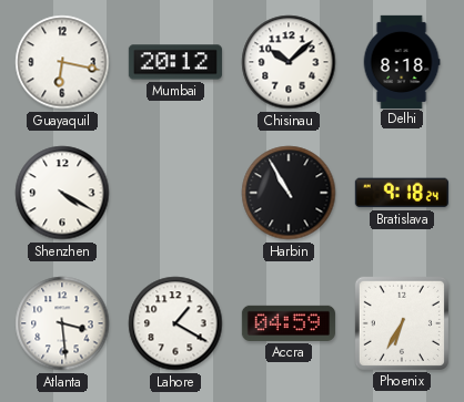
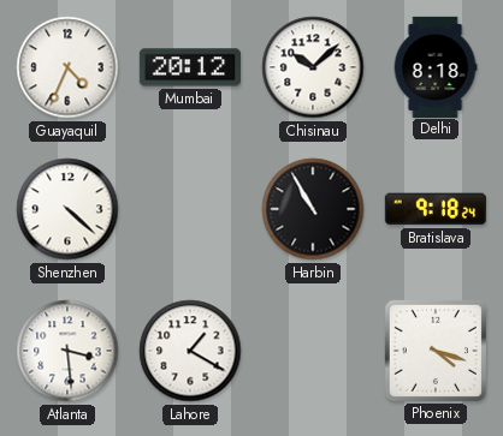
Guayaquil: 6:17 -> 4:34 (67, 67)
Shenzhen: 4:20 -> 4:22 (67, 209)
Accra: 04:59 -> none (289, 323)
Phoenix: 6:35 -> 4:18 (436, 351)
